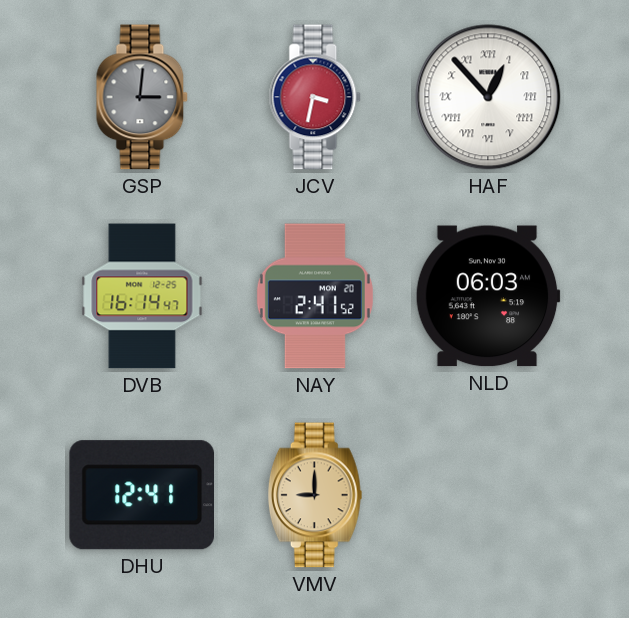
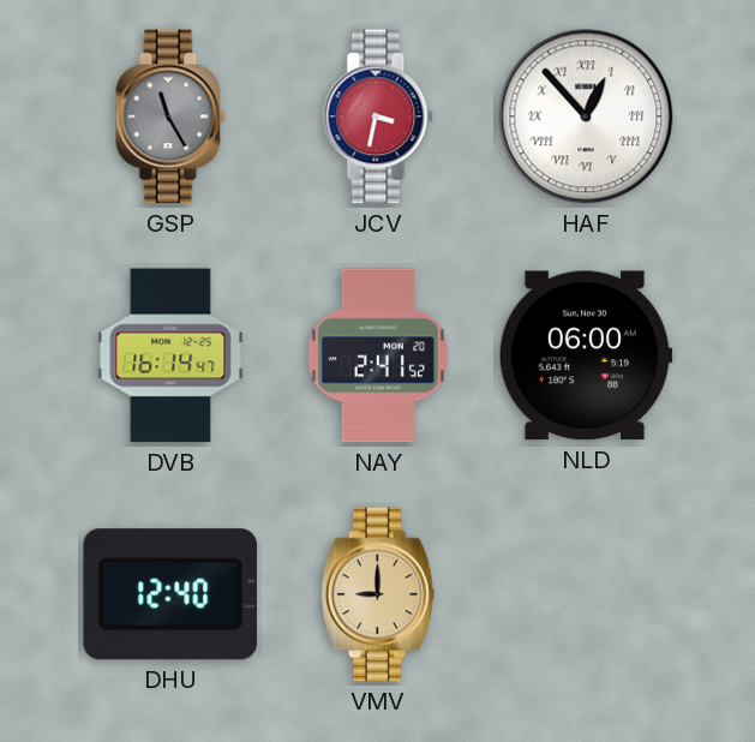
GSP: 3:01 -> 11:25 (170, 116)
NLD: 06:03 -> 06:00 (586, 355)
DHU: 12:41 -> 12:40 (170, 594)
